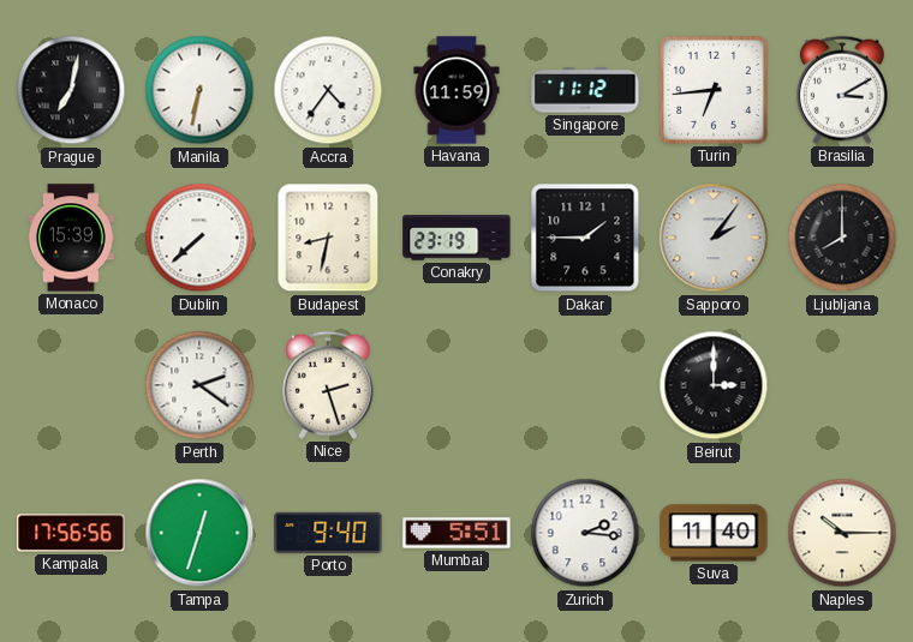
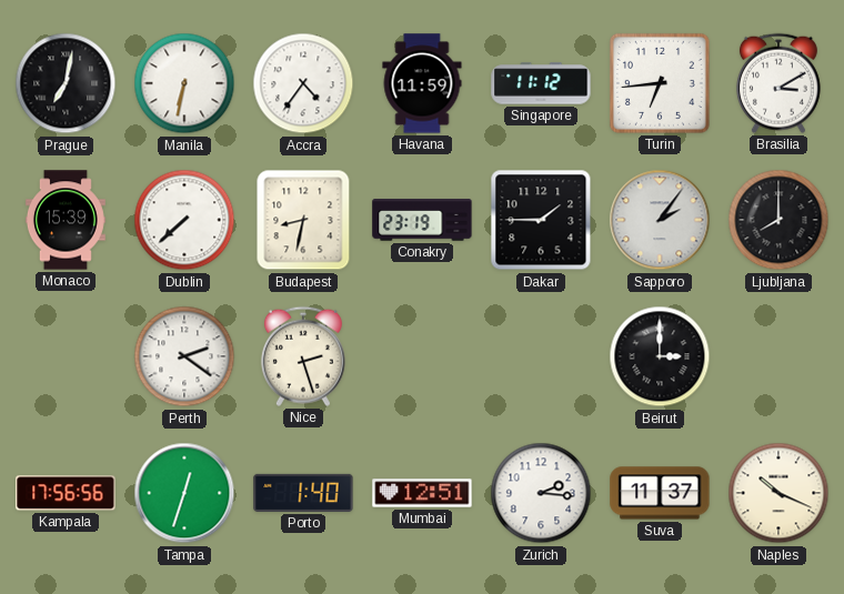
Porto: 9:40 -> 1:40 (303, 493)
Mumbai: 5:51 -> 12:51 (422, 493)
Suva: 11:40 -> 11:37 (660, 493)
Naples: 10:15 -> 10:19 (778, 493)
